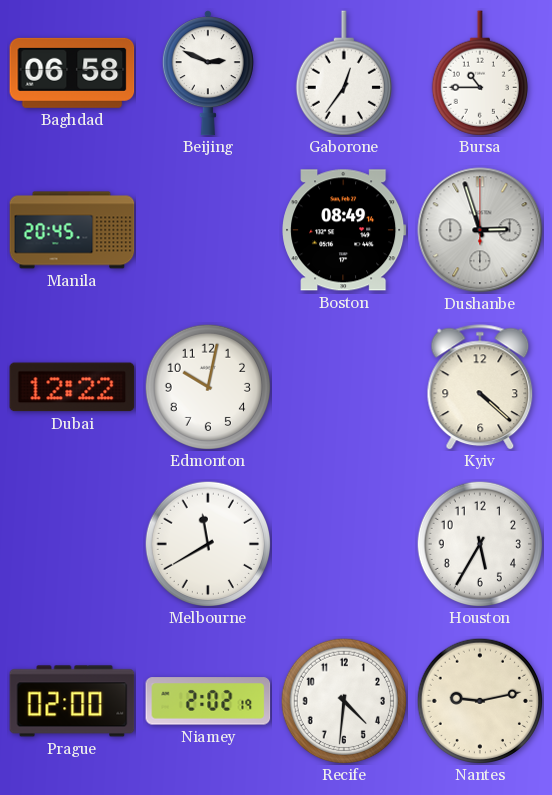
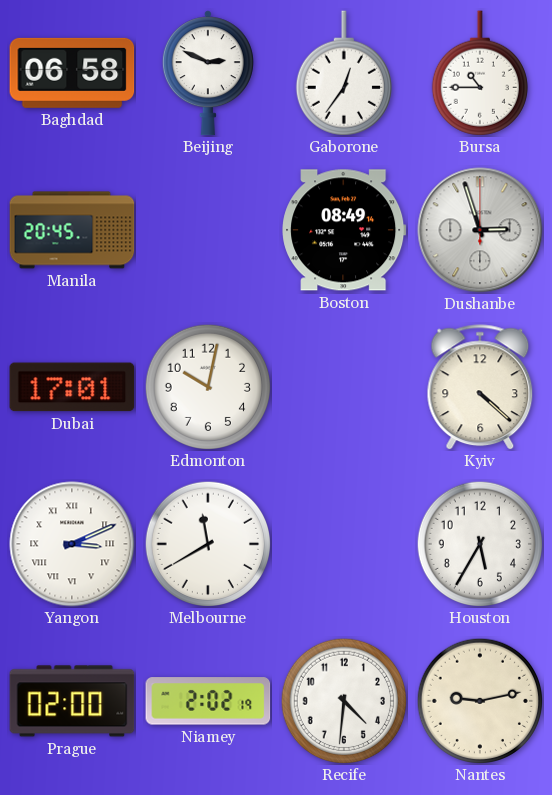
Dubai: 12:22 -> 17:01 (72, 387)
Yangon: none -> 3:11 (72, 544)
